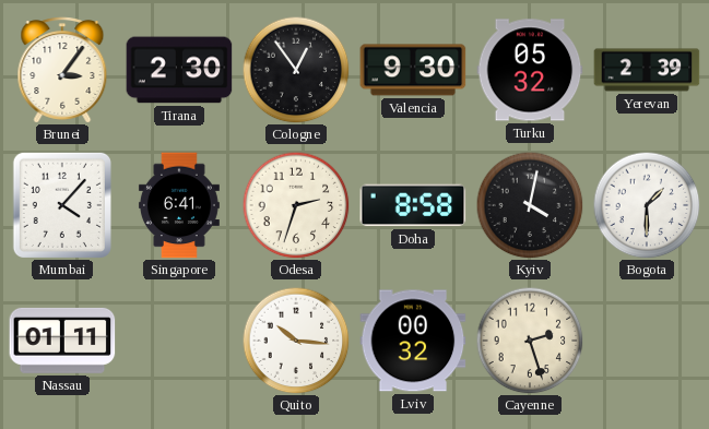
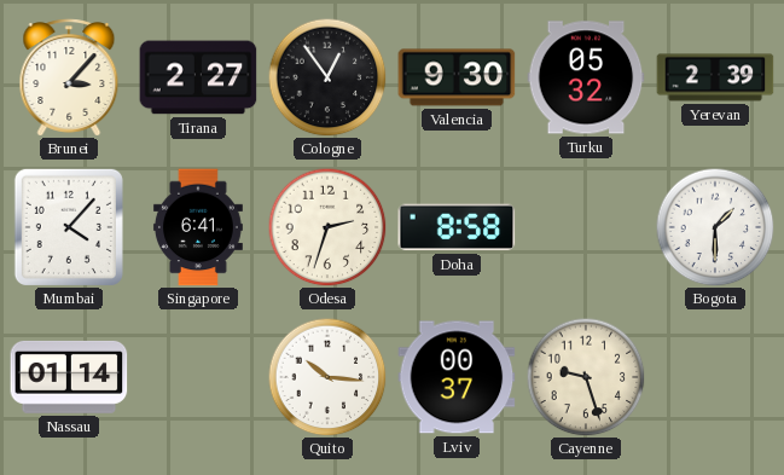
Brunei: 3:06 -> 3:07 (69, 77)
Tirana: 2:30 -> 2:27 (198, 77)
Kyiv: 4:02 -> none (530, 205)
Nassau: 01:11 -> 01:14 (69, 377)
Lviv: 00:32 -> 00:37 (457, 377)
Cayenne: 2:27 -> 9:27 (586, 377)
